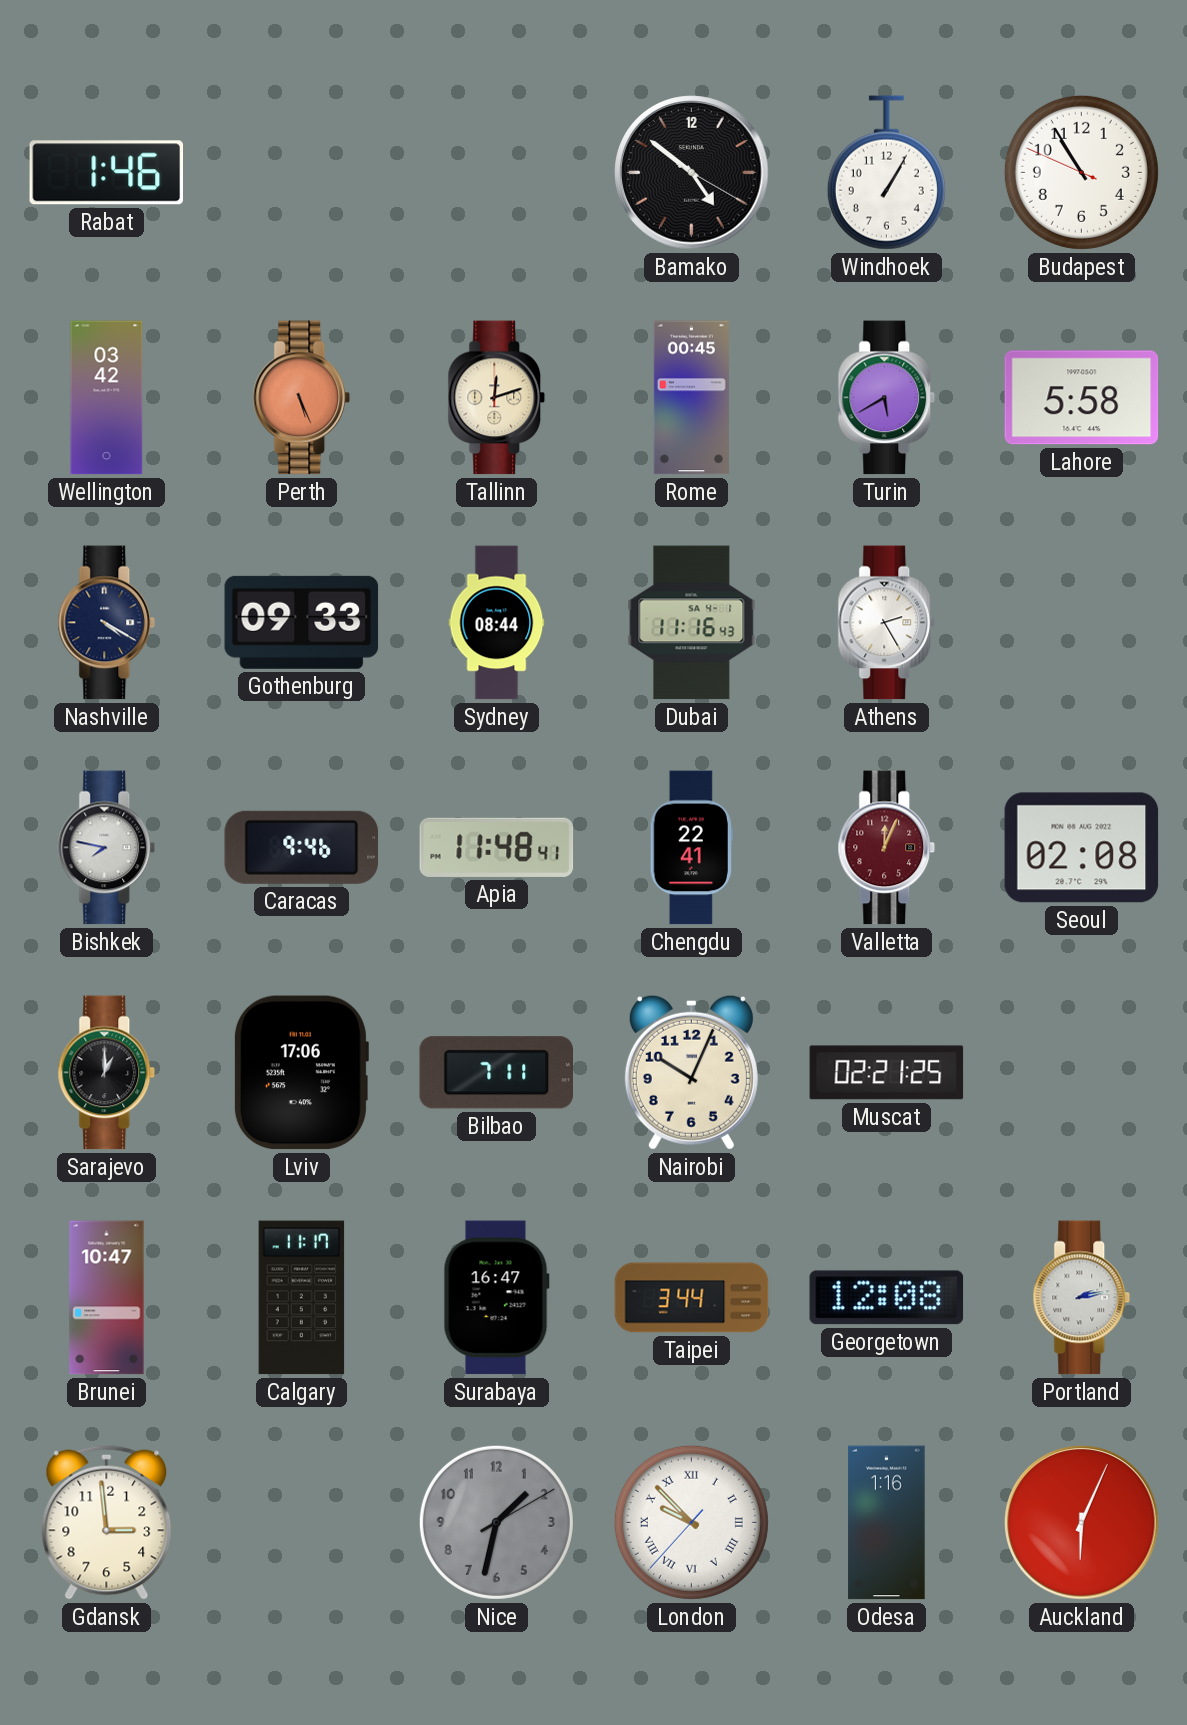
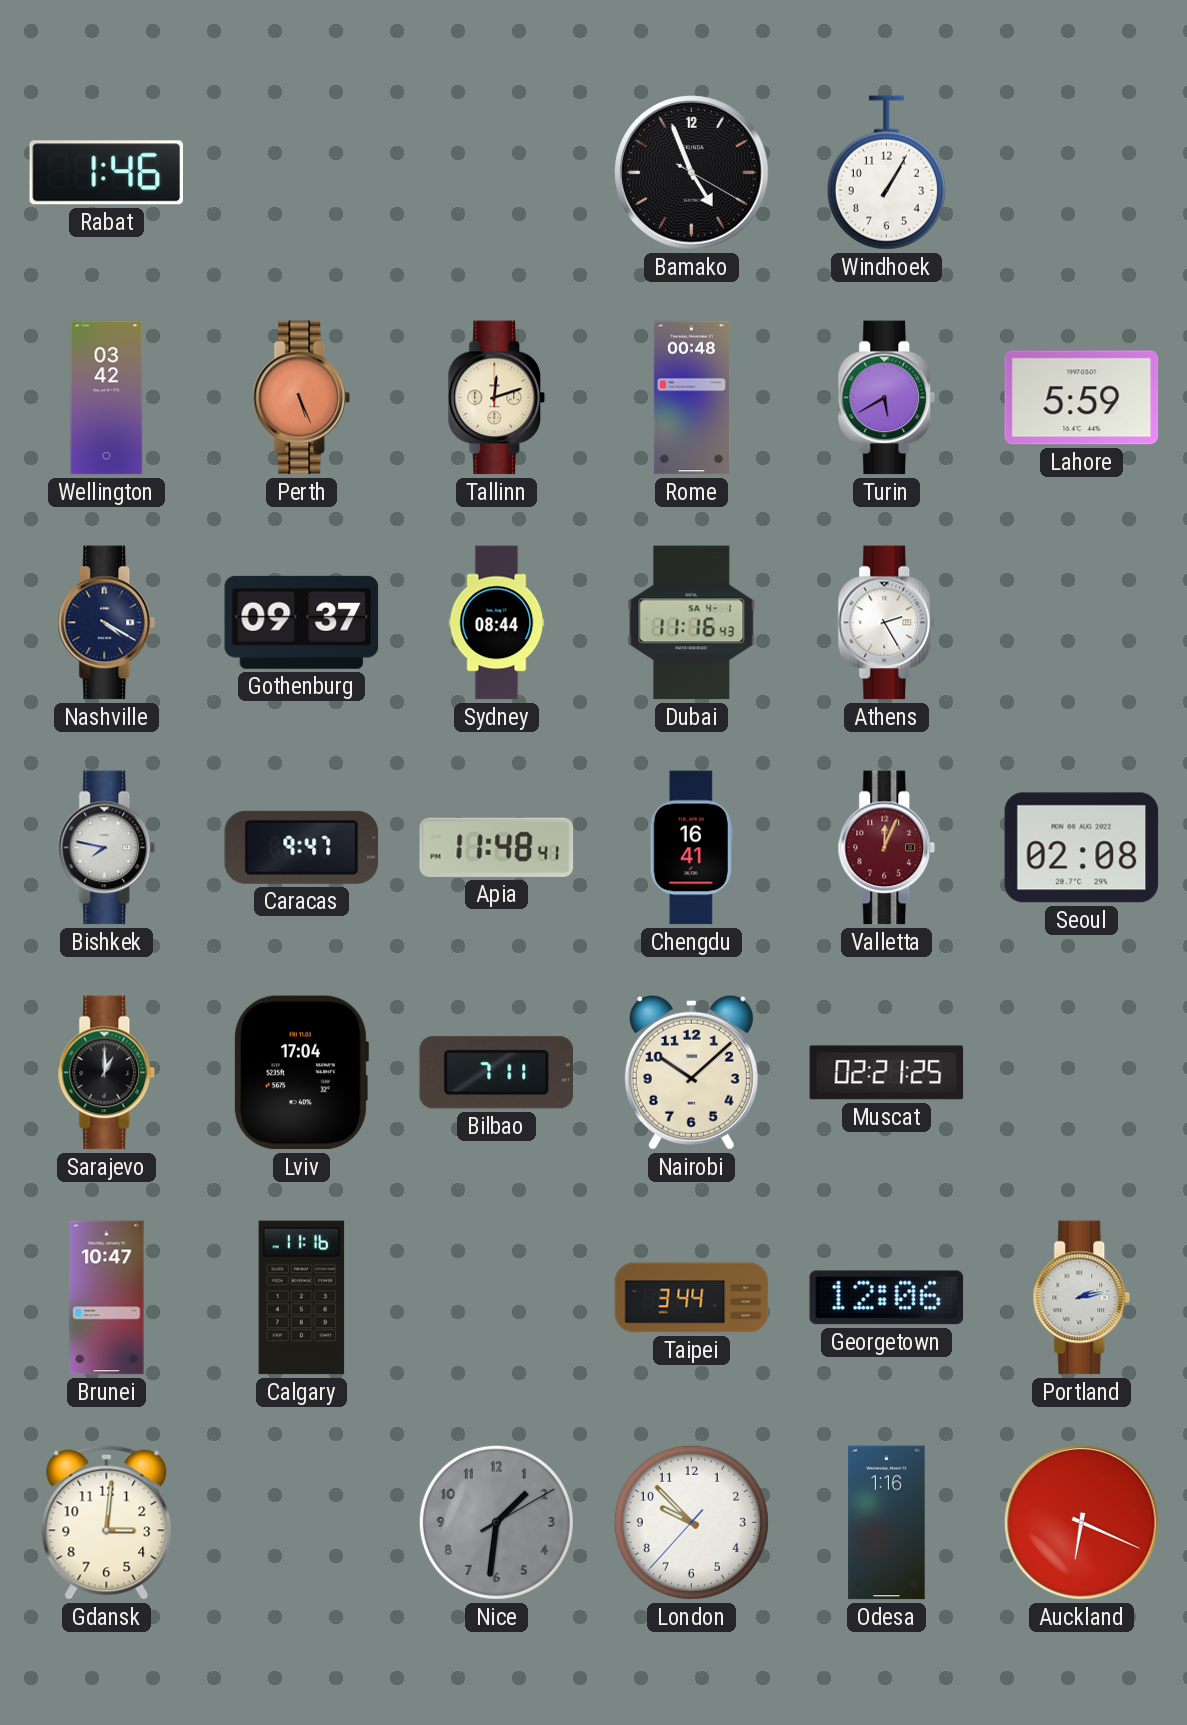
Bamako: 4:51 -> 4:56 (692, 173)
Budapest: 10:54 -> none (1081, 172)
Rome: 00:45 -> 00:48 (691, 398)
Lahore: 5:58 -> 5:59 (1082, 398)
Gothenburg: 09:33 -> 09:37 (302, 622)
Caracas: 9:46 -> 9:47 (302, 847)
Chengdu: 22:41 -> 16:41 (691, 848)
Lviv: 17:06 -> 17:04 (301, 1073)
Nairobi: 10:04 -> 10:08 (691, 1072)
Calgary: 11:17 -> 11:16 (302, 1298)
Surabaya: 16:47 -> none (496, 1298)
Georgetown: 12:08 -> 12:06 (887, 1298)
Gdansk: 2:59 -> 3:01 (107, 1522)
Nice: 1:32 -> 1:31 (496, 1522)
London numerals: Roman -> Arabic (691, 1522)
Auckland: 6:04 -> 6:19 (1082, 1523)
